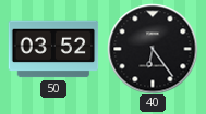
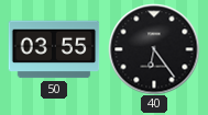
50: 03:52 -> 03:55 (54, 49)
